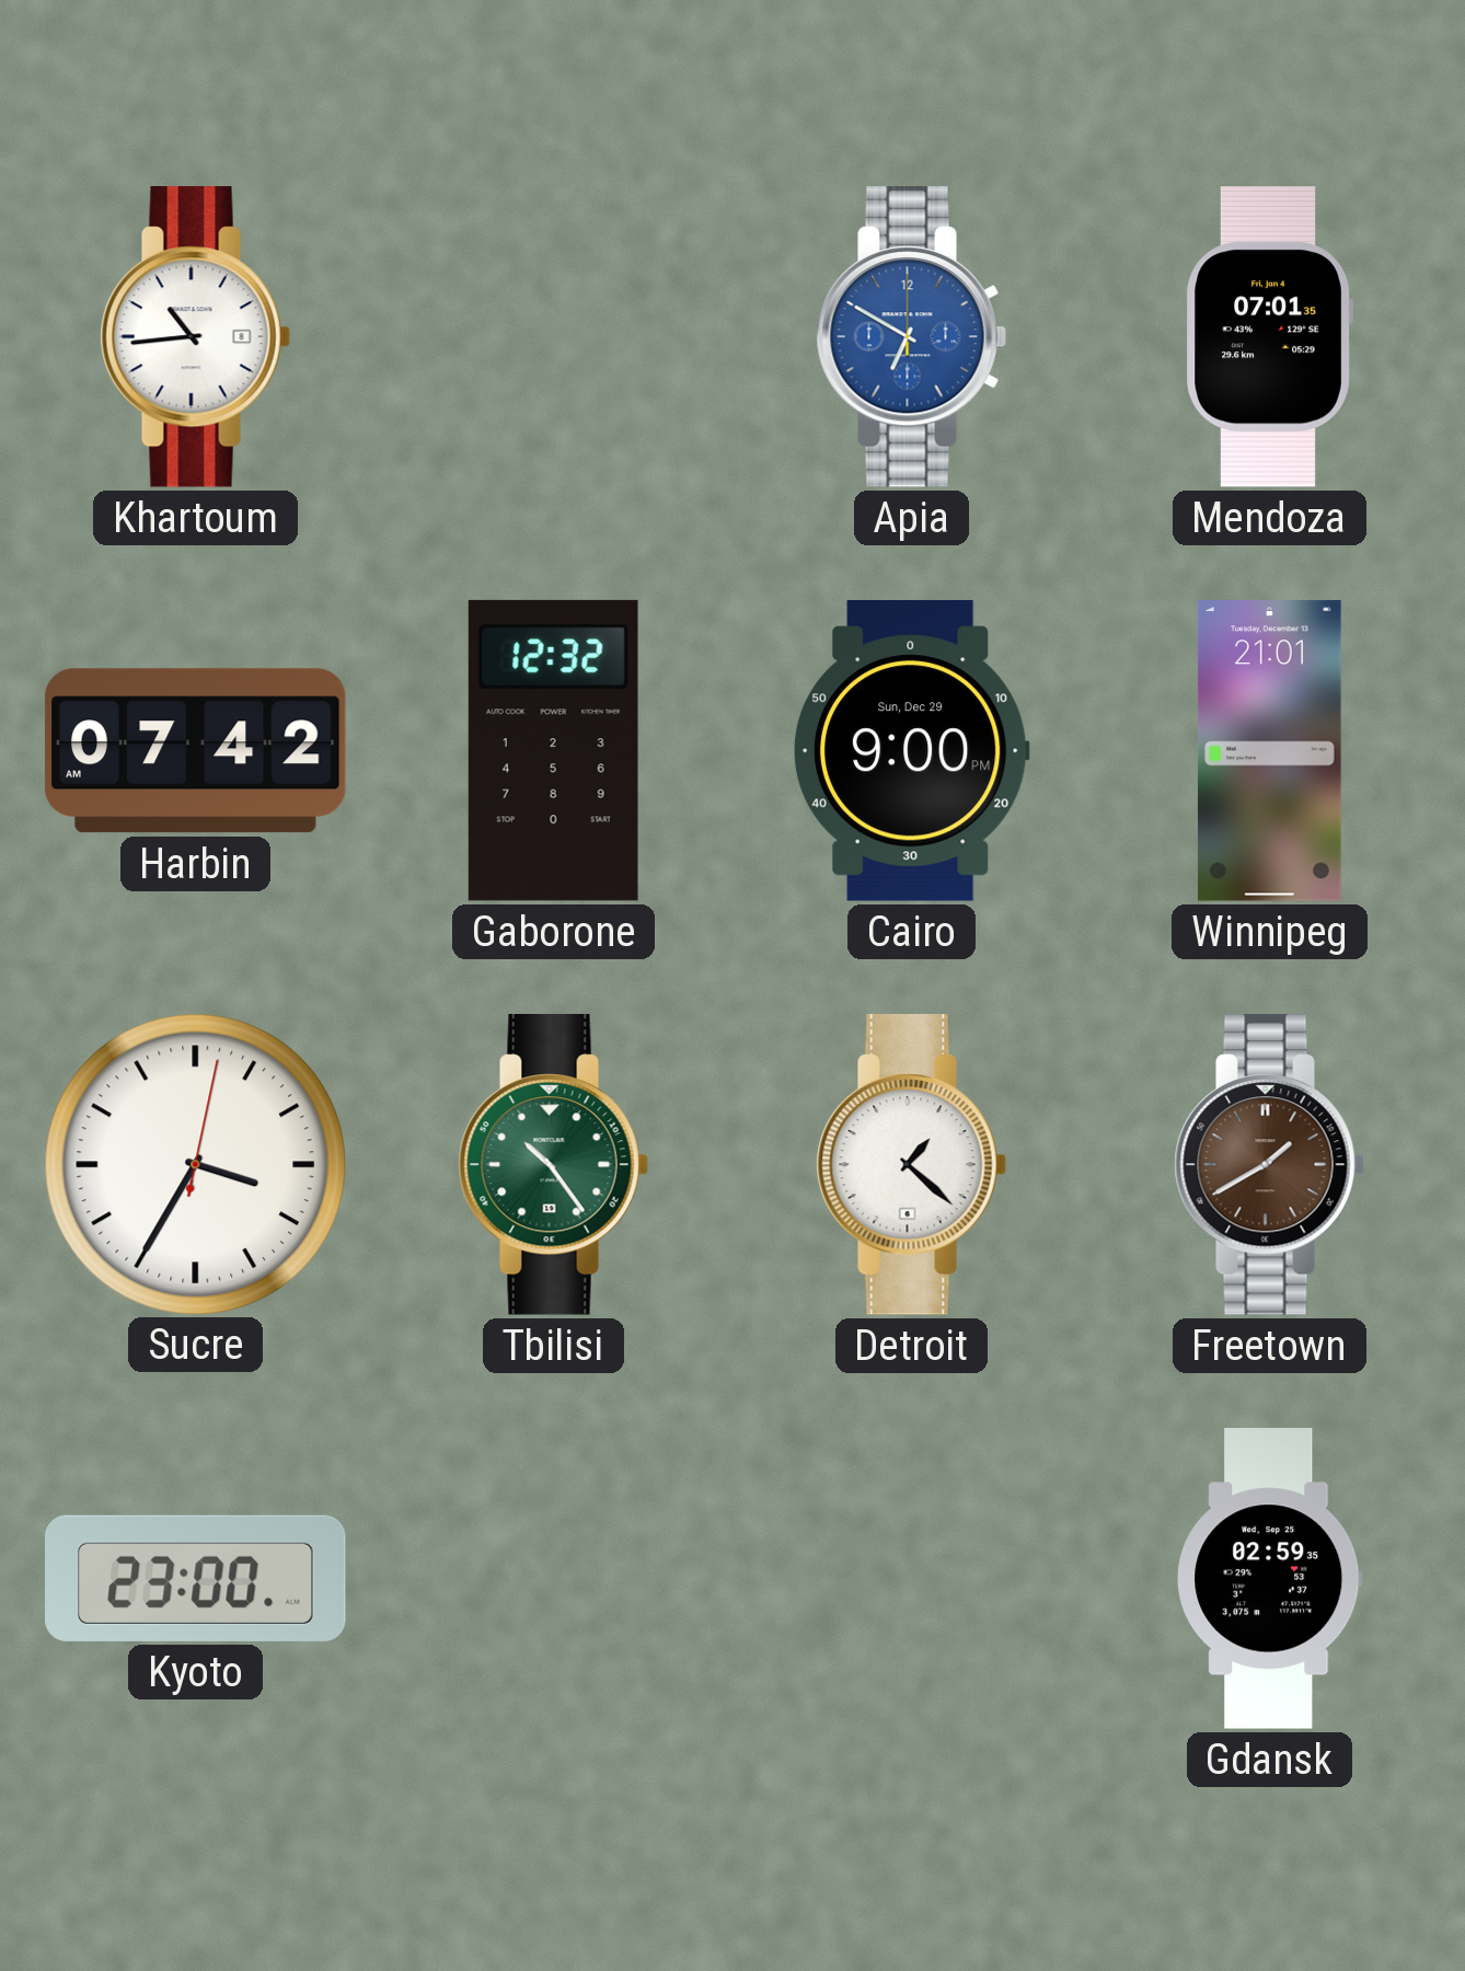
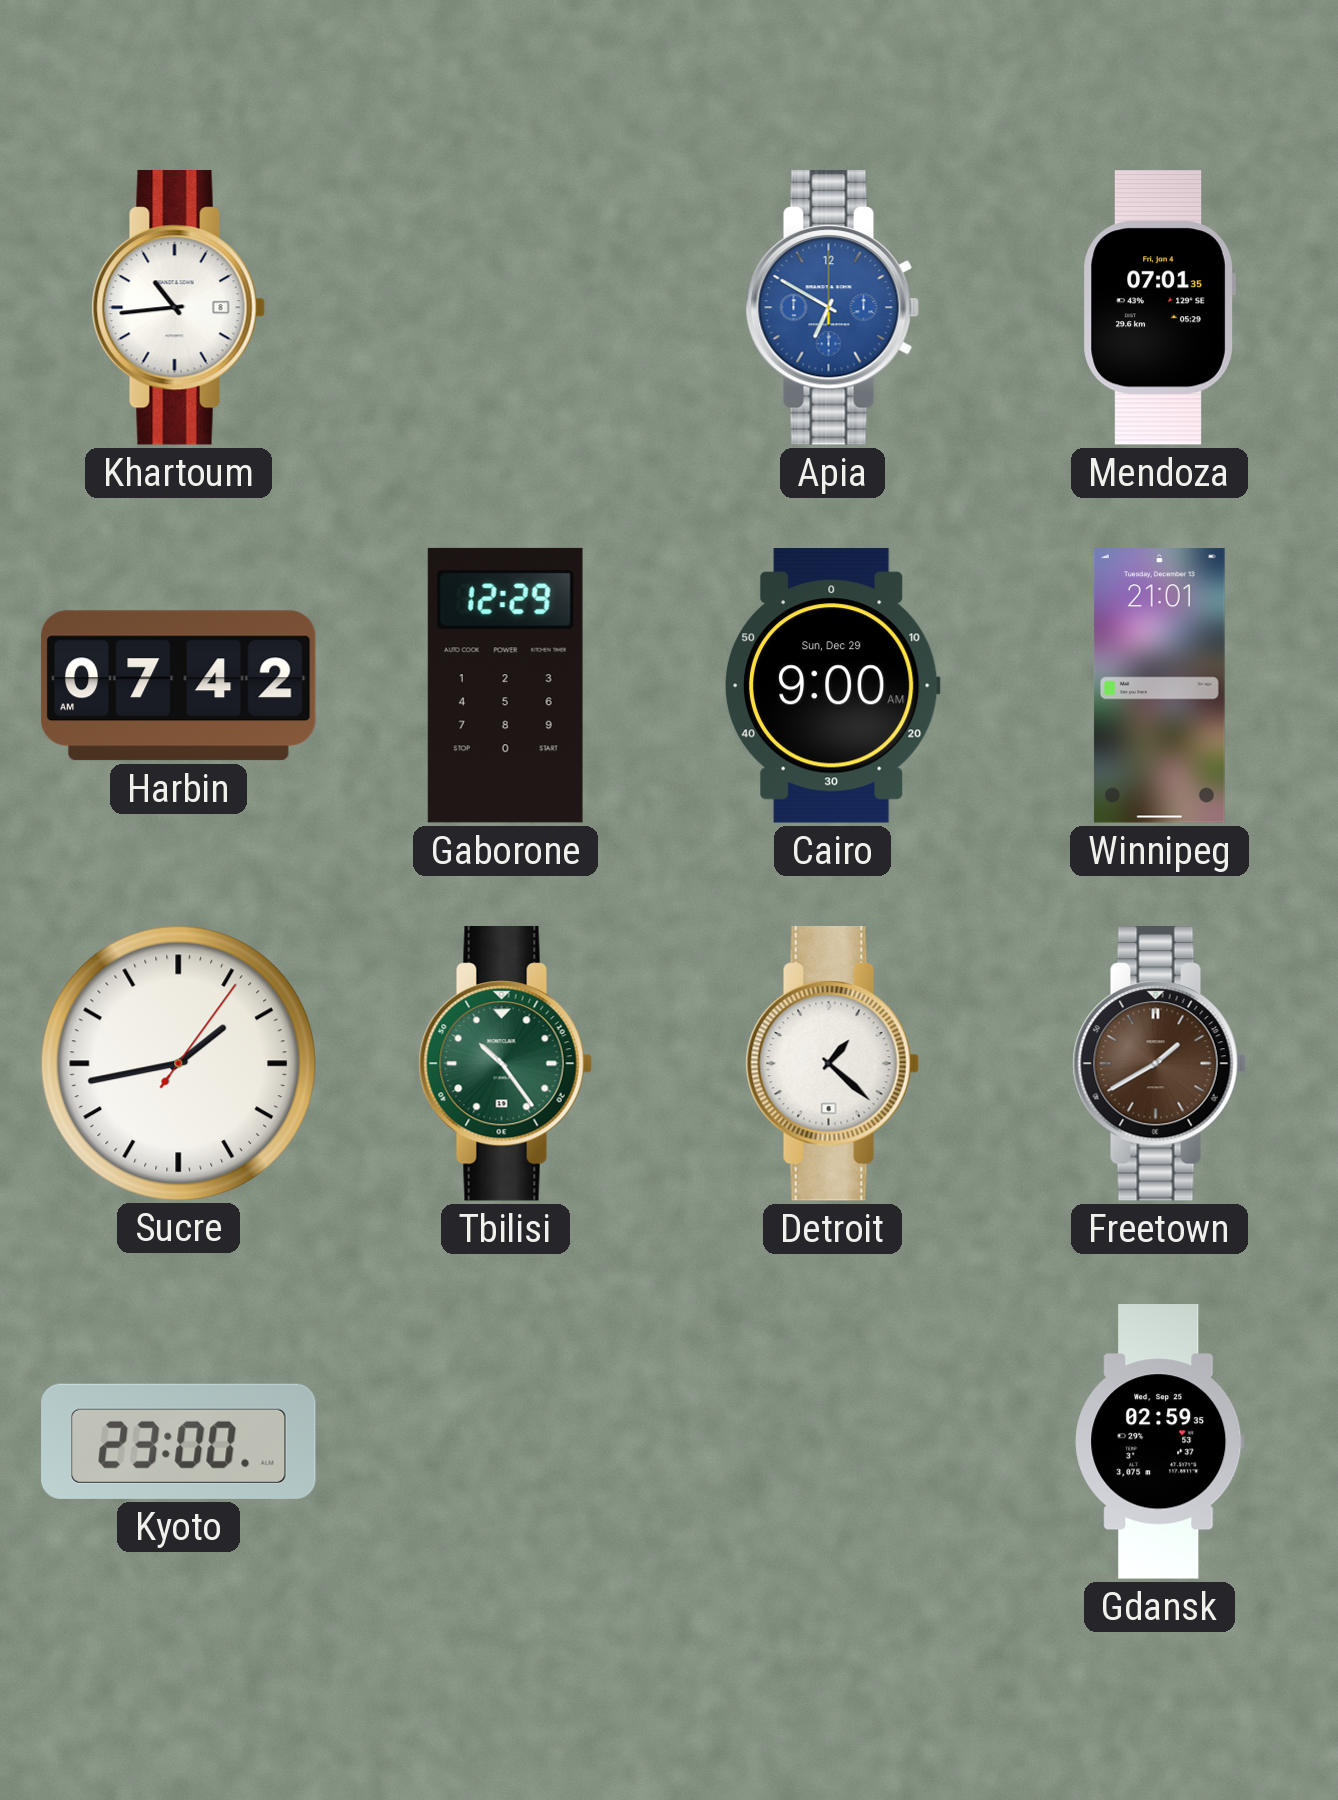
Gaborone: 12:32 -> 12:29 (505, 685)
Cairo: 9:00 PM -> 9:00 AM (832, 686)
Sucre: 3:35 -> 1:43 (178, 1063)
